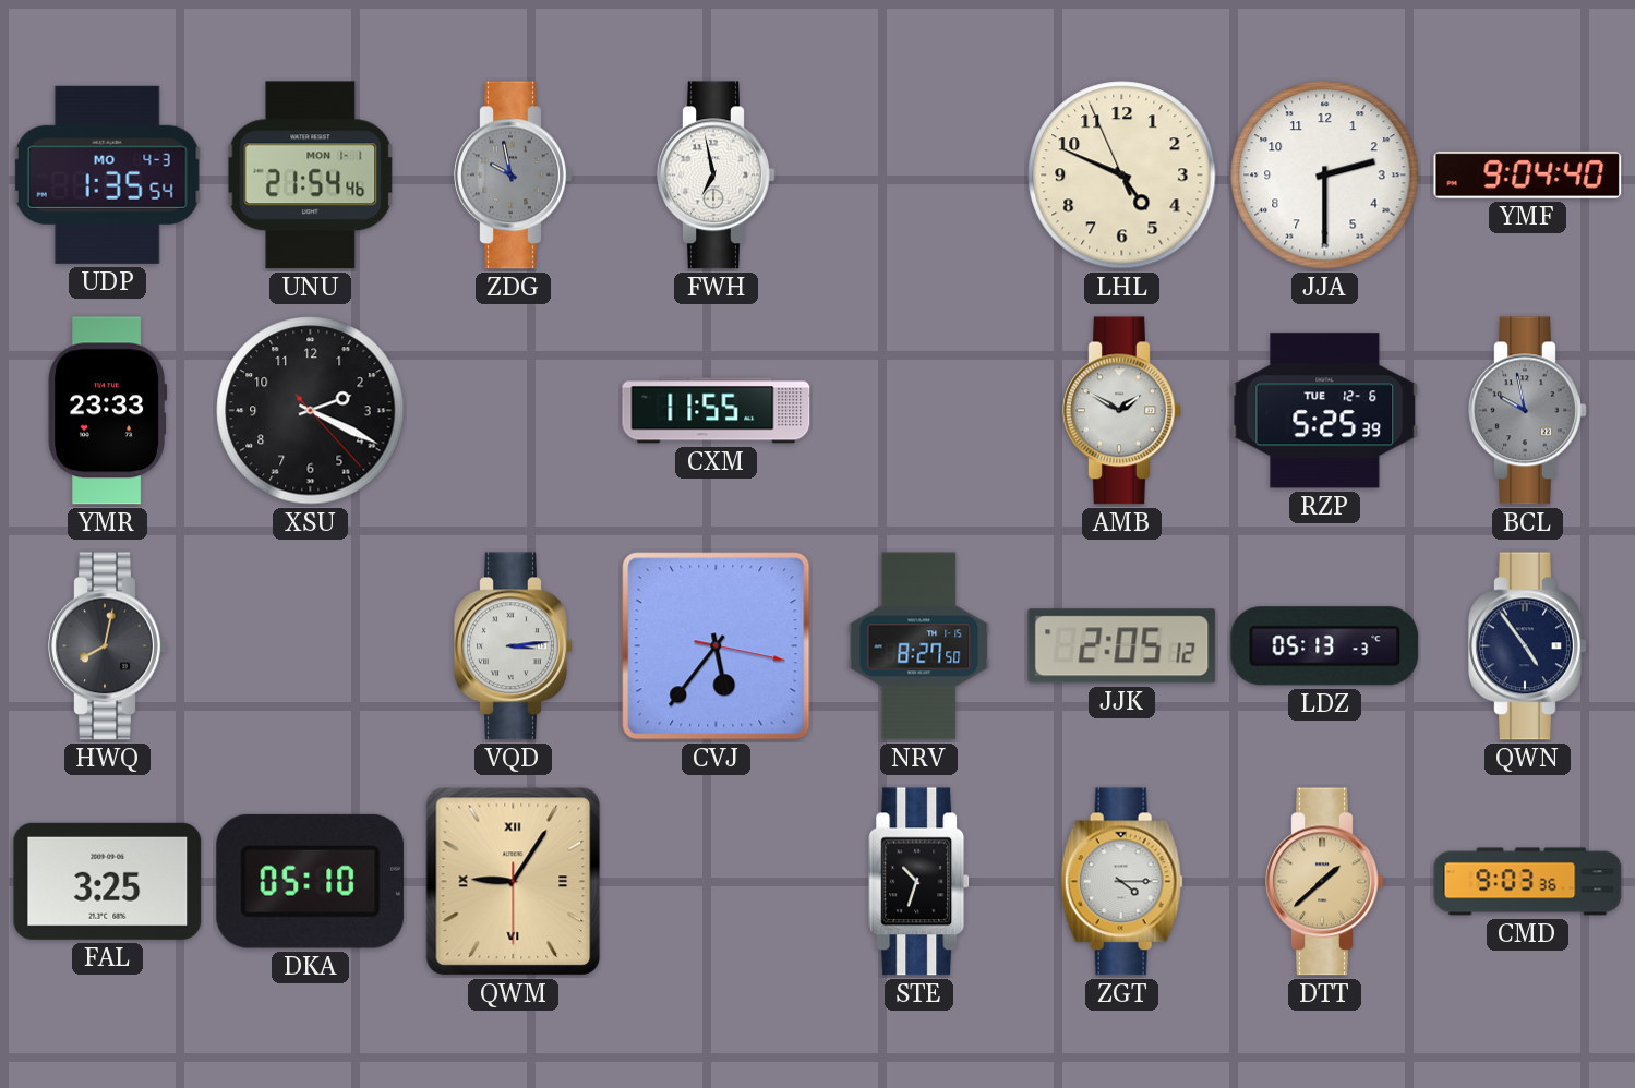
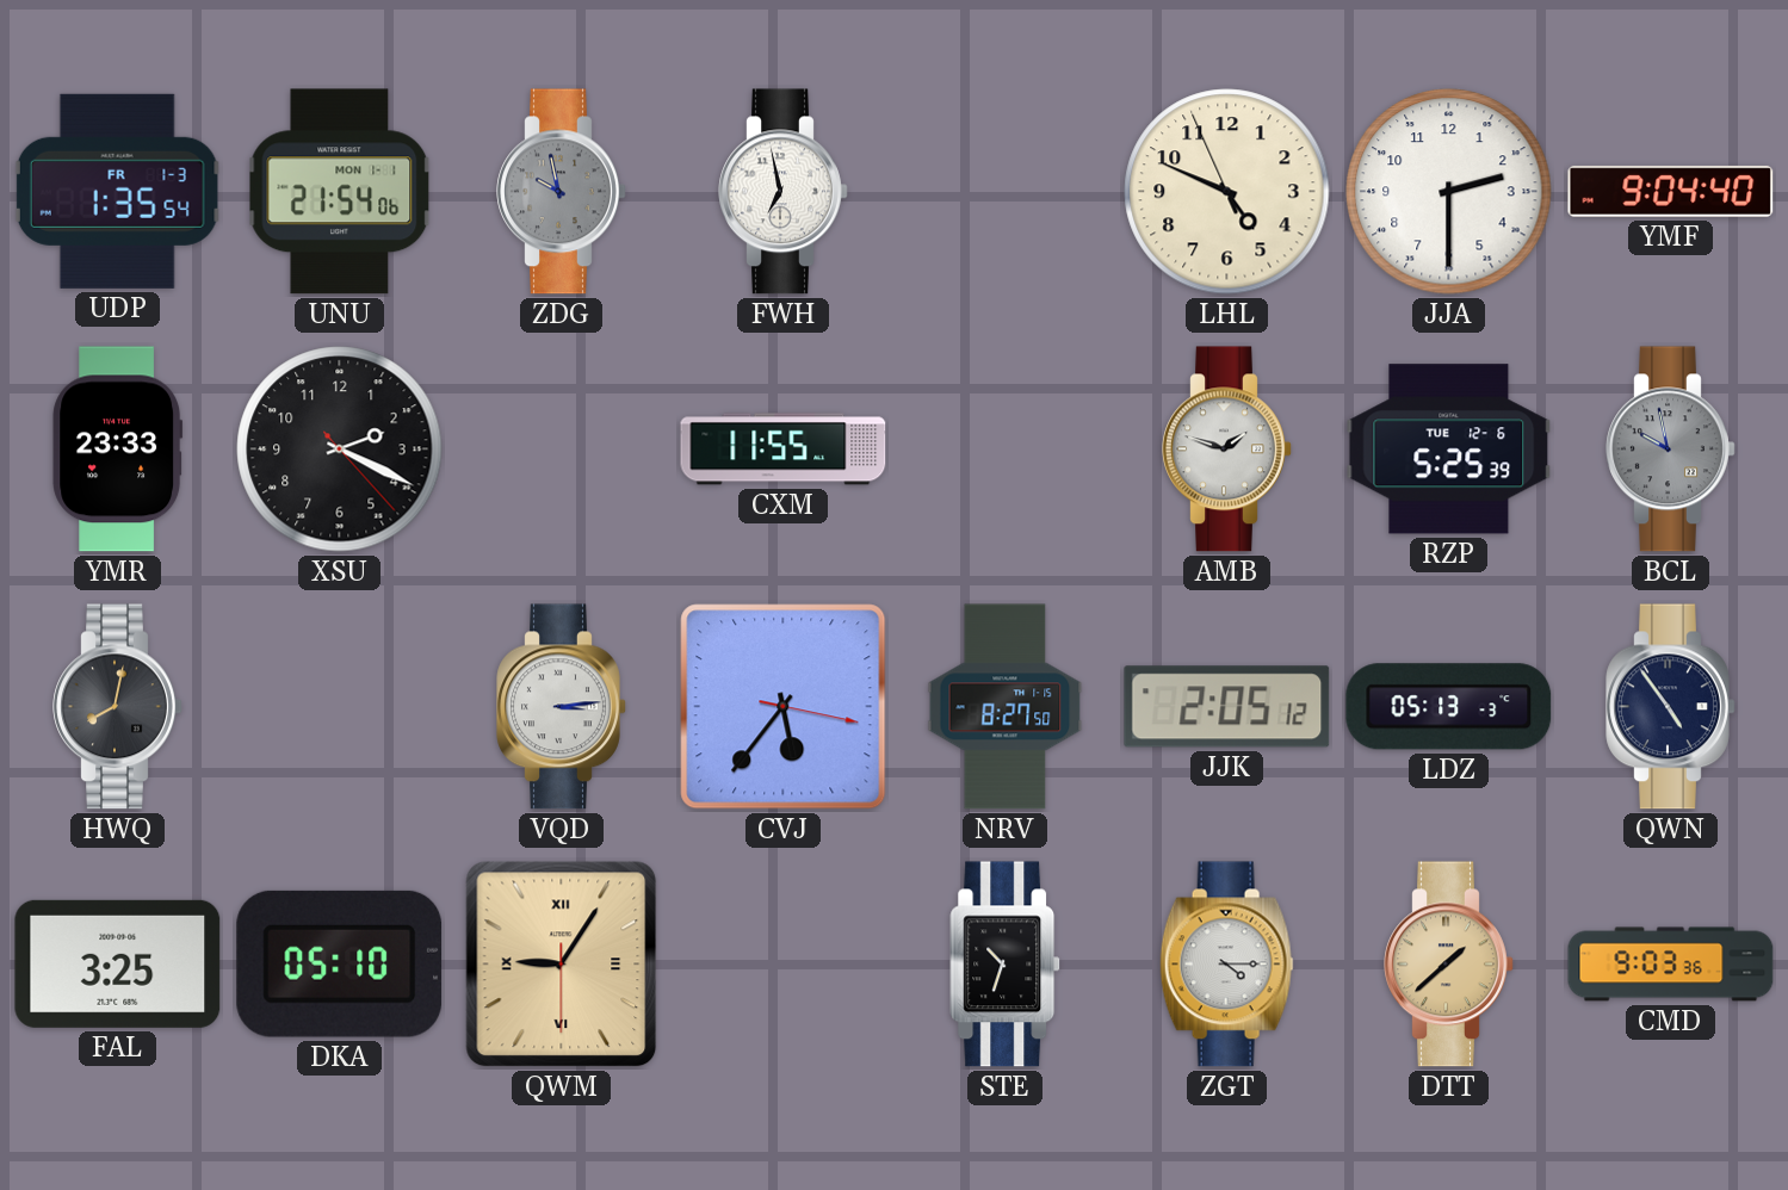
UDP date: MO 4-3 -> FR 1-3 (117, 191)
UNU: 21:54:46 -> 21:54:06 (340, 192)
AMB: 1:50 -> 1:48 (1227, 450)
